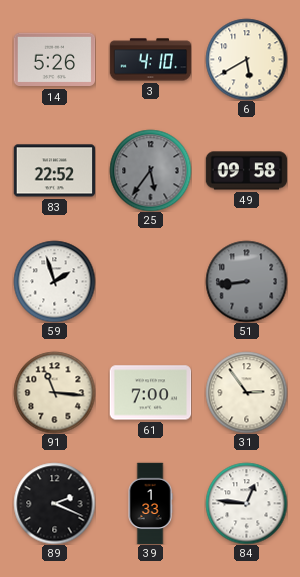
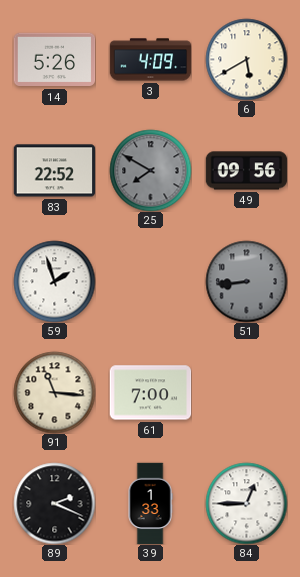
3: 4:10 -> 4:09 (150, 60)
25: 5:36 -> 7:50 (150, 170)
49: 09:58 -> 09:56 (246, 171)
31: 2:54 -> none (246, 392)
84: 12:46 -> 12:45 (246, 503)
